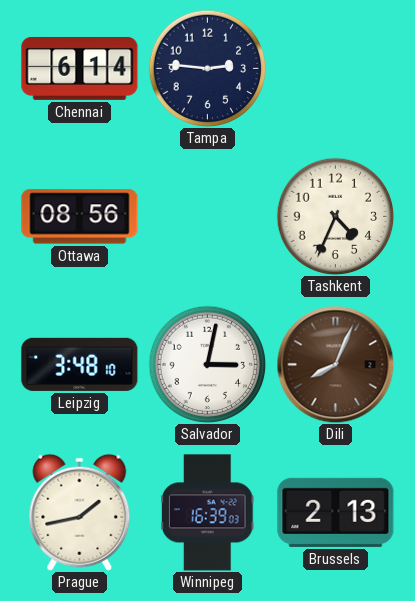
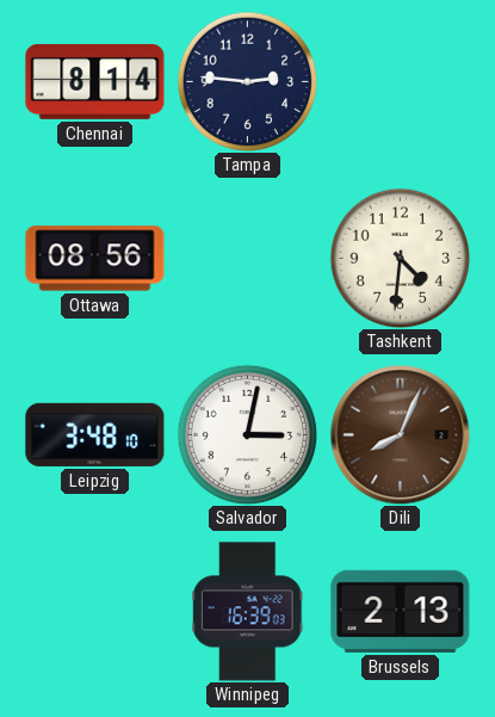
Chennai: 6:14 -> 8:14 (95, 81)
Tashkent: 4:34 -> 4:31 (400, 258)
Prague: 1:43 -> none (80, 512)
